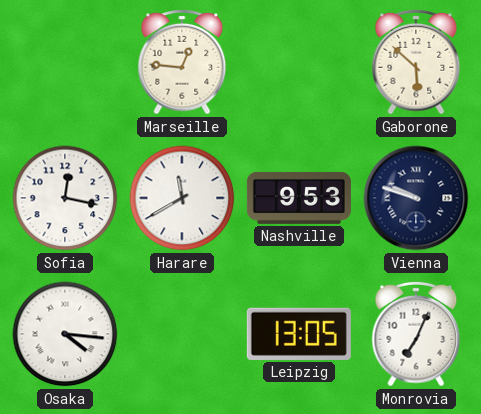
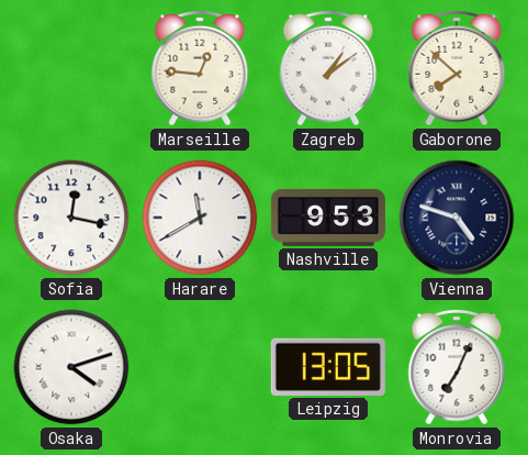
Zagreb: none -> 1:09 (328, 68)
Gaborone: 5:52 -> 7:52 (457, 68)
Vienna: 9:48 -> 4:48 (457, 218)
Osaka: 4:16 -> 4:12 (71, 367)
